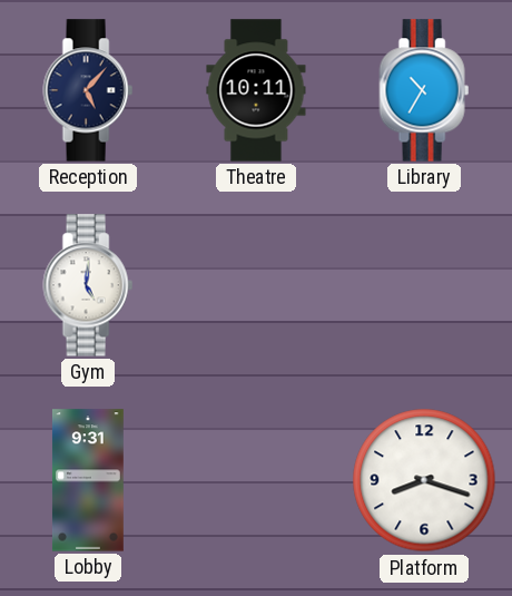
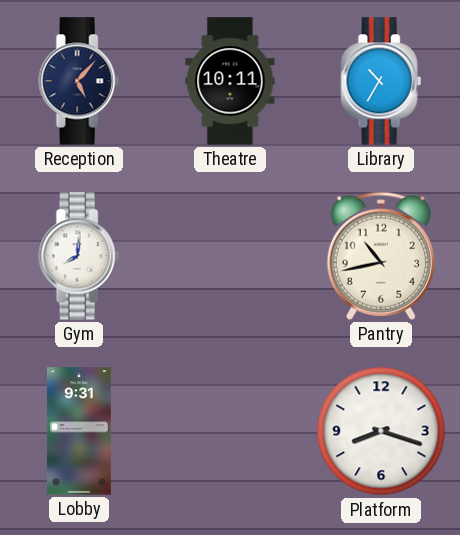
Gym: 5:01 -> 8:01 (79, 256)
Pantry: none -> 10:43 (381, 256)
